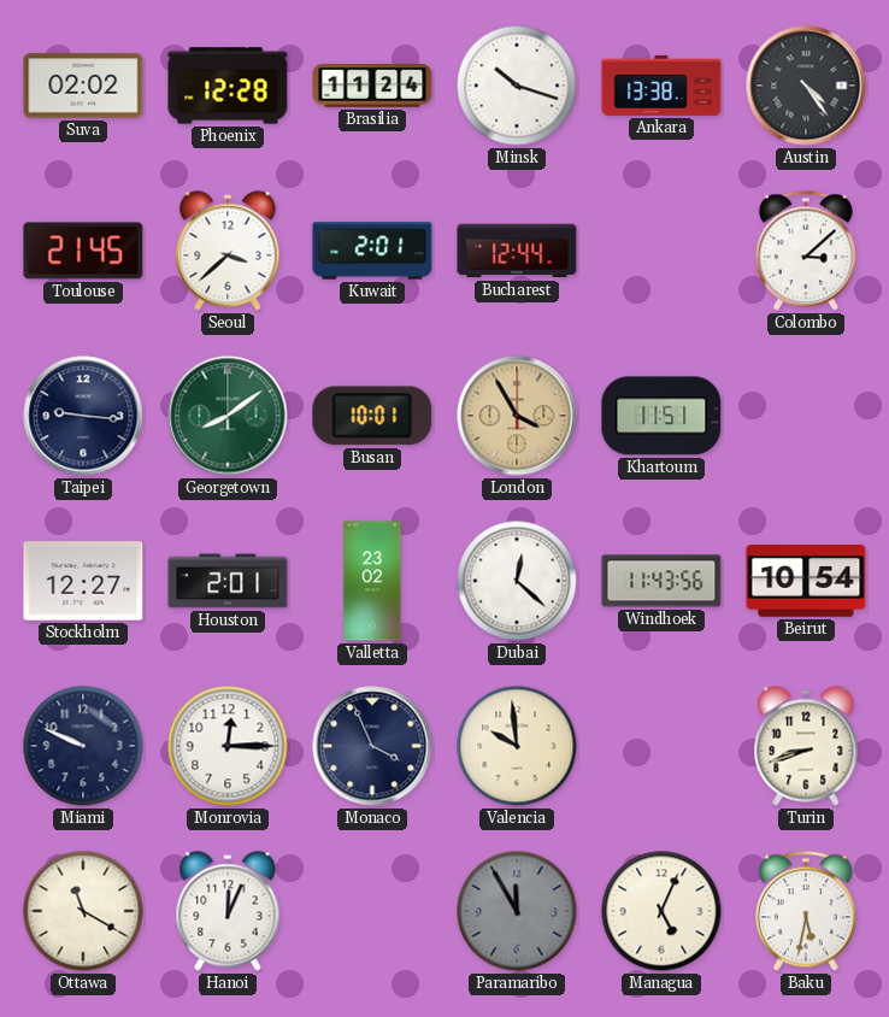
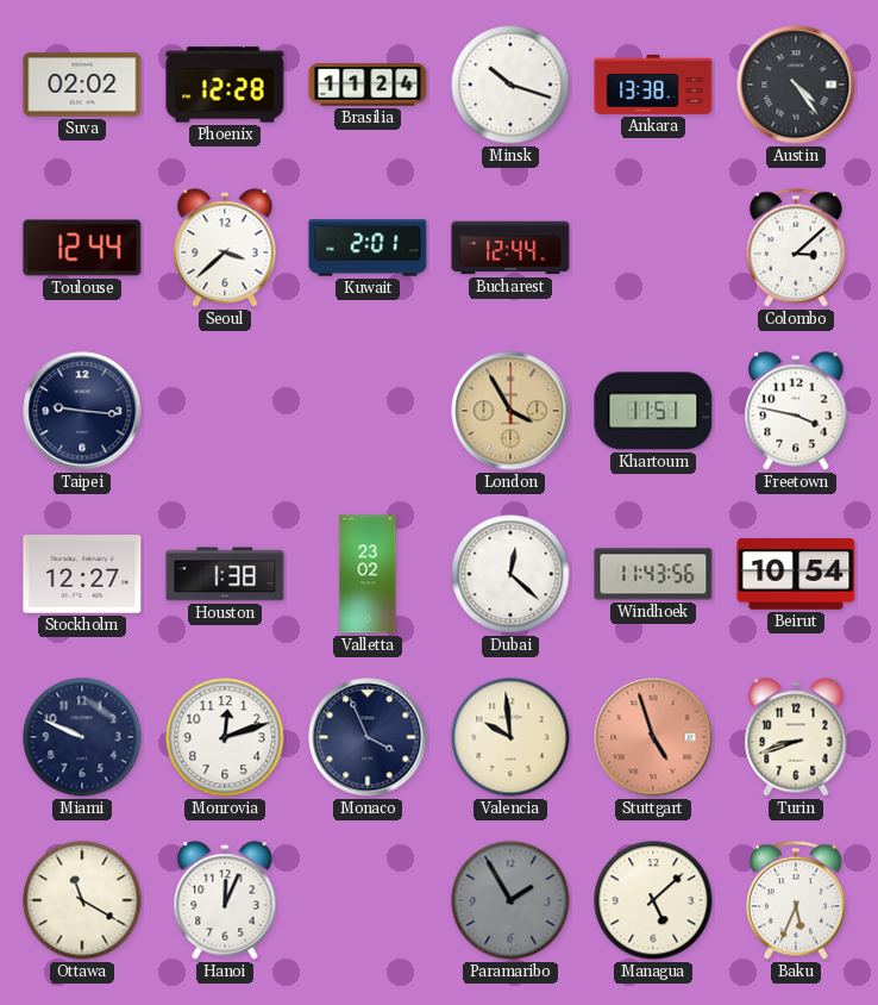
Toulouse: 21:45 -> 12:44 (82, 248)
Georgetown: 8:09 -> none (228, 416)
Busan: 10:01 -> none (372, 416)
Freetown: none -> 3:47 (796, 411)
Houston: 2:01 -> 1:38 (225, 574)
Monrovia: 12:15 -> 12:12 (225, 737)
Stuttgart: none -> 4:57 (653, 737)
Paramaribo: 11:55 -> 1:55 (510, 900)
Managua: 5:04 -> 5:08 (653, 900)
Baku: 5:32 -> 5:34 (796, 900)
